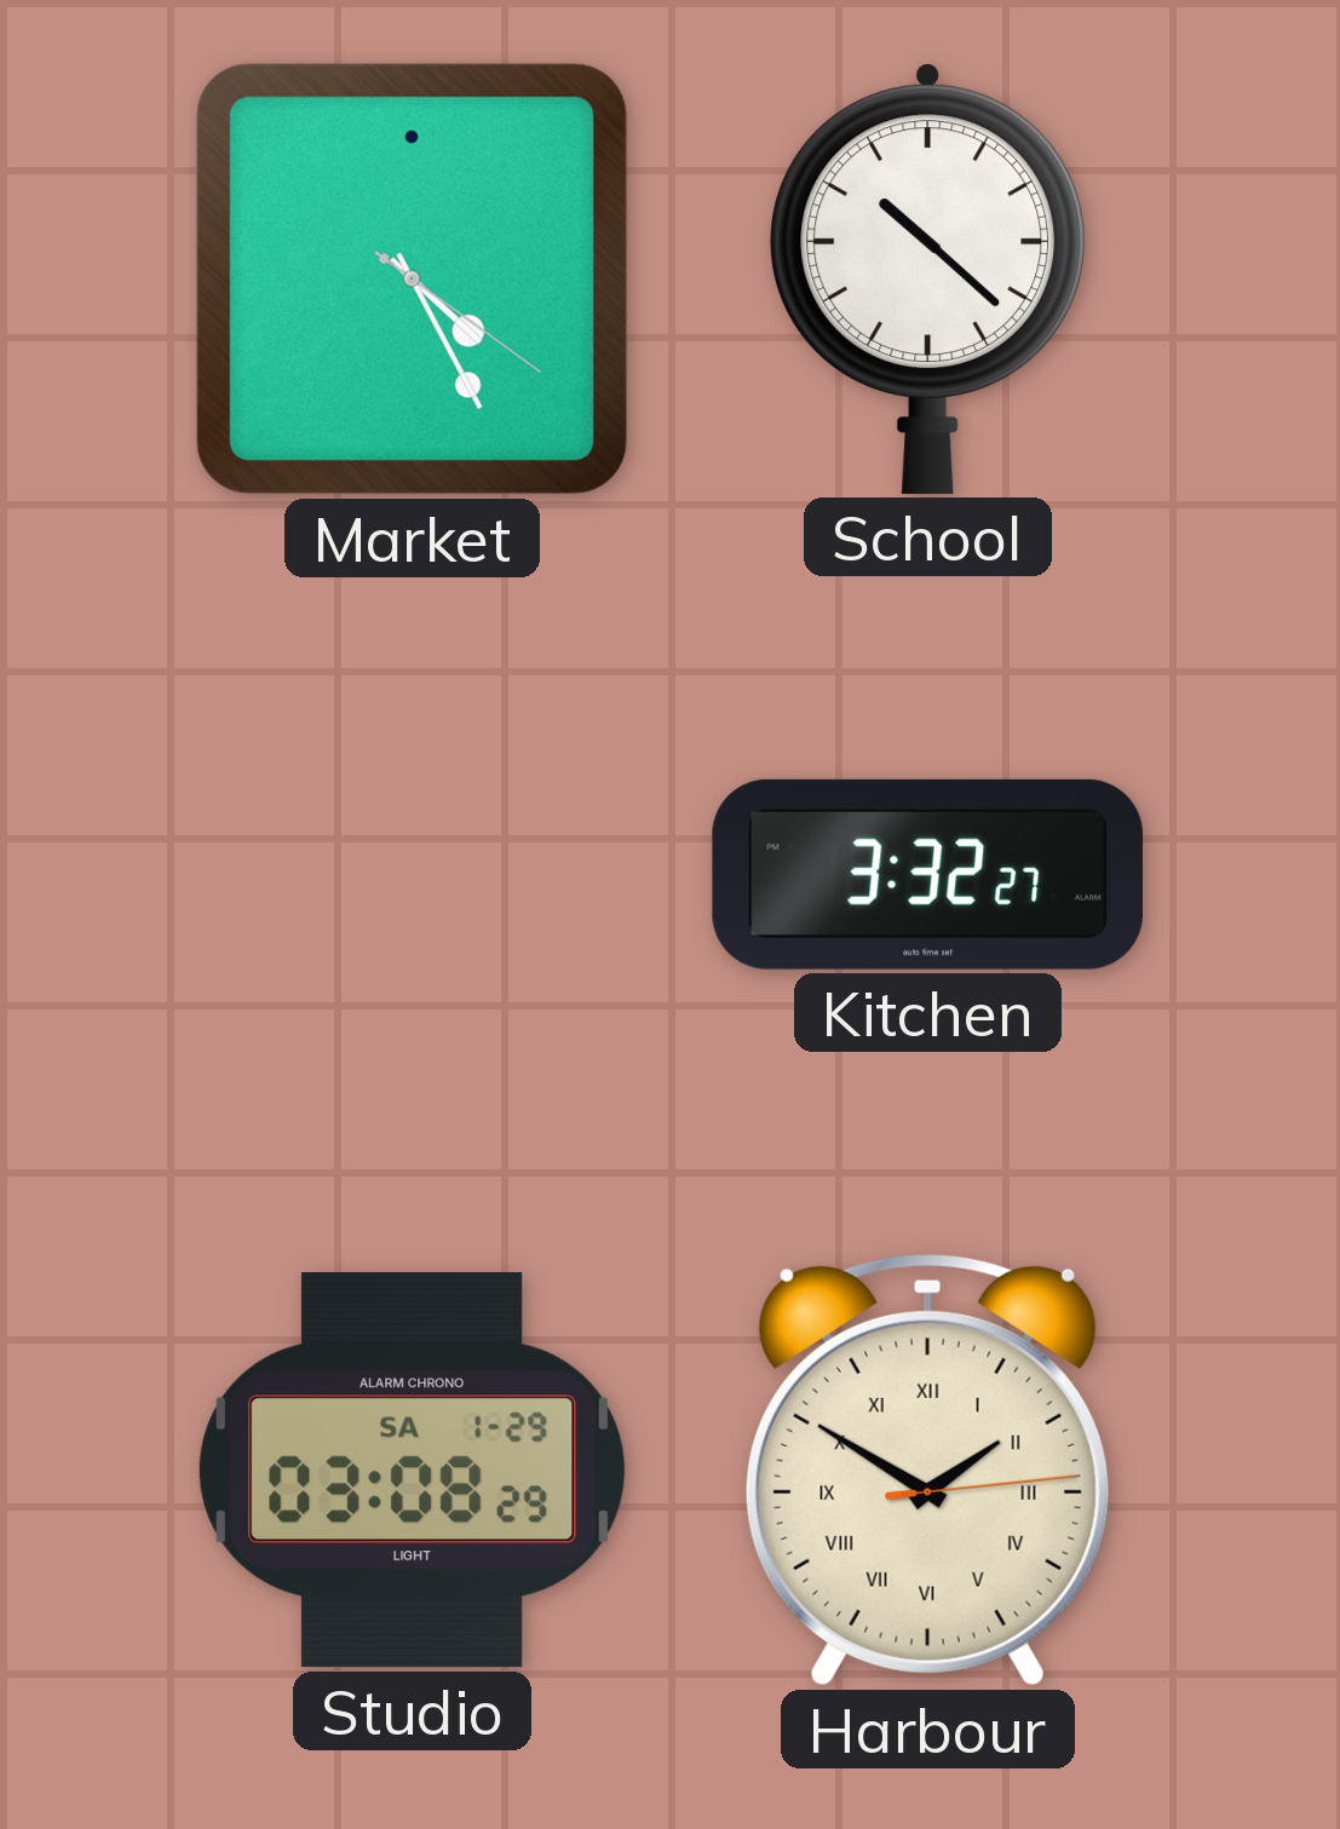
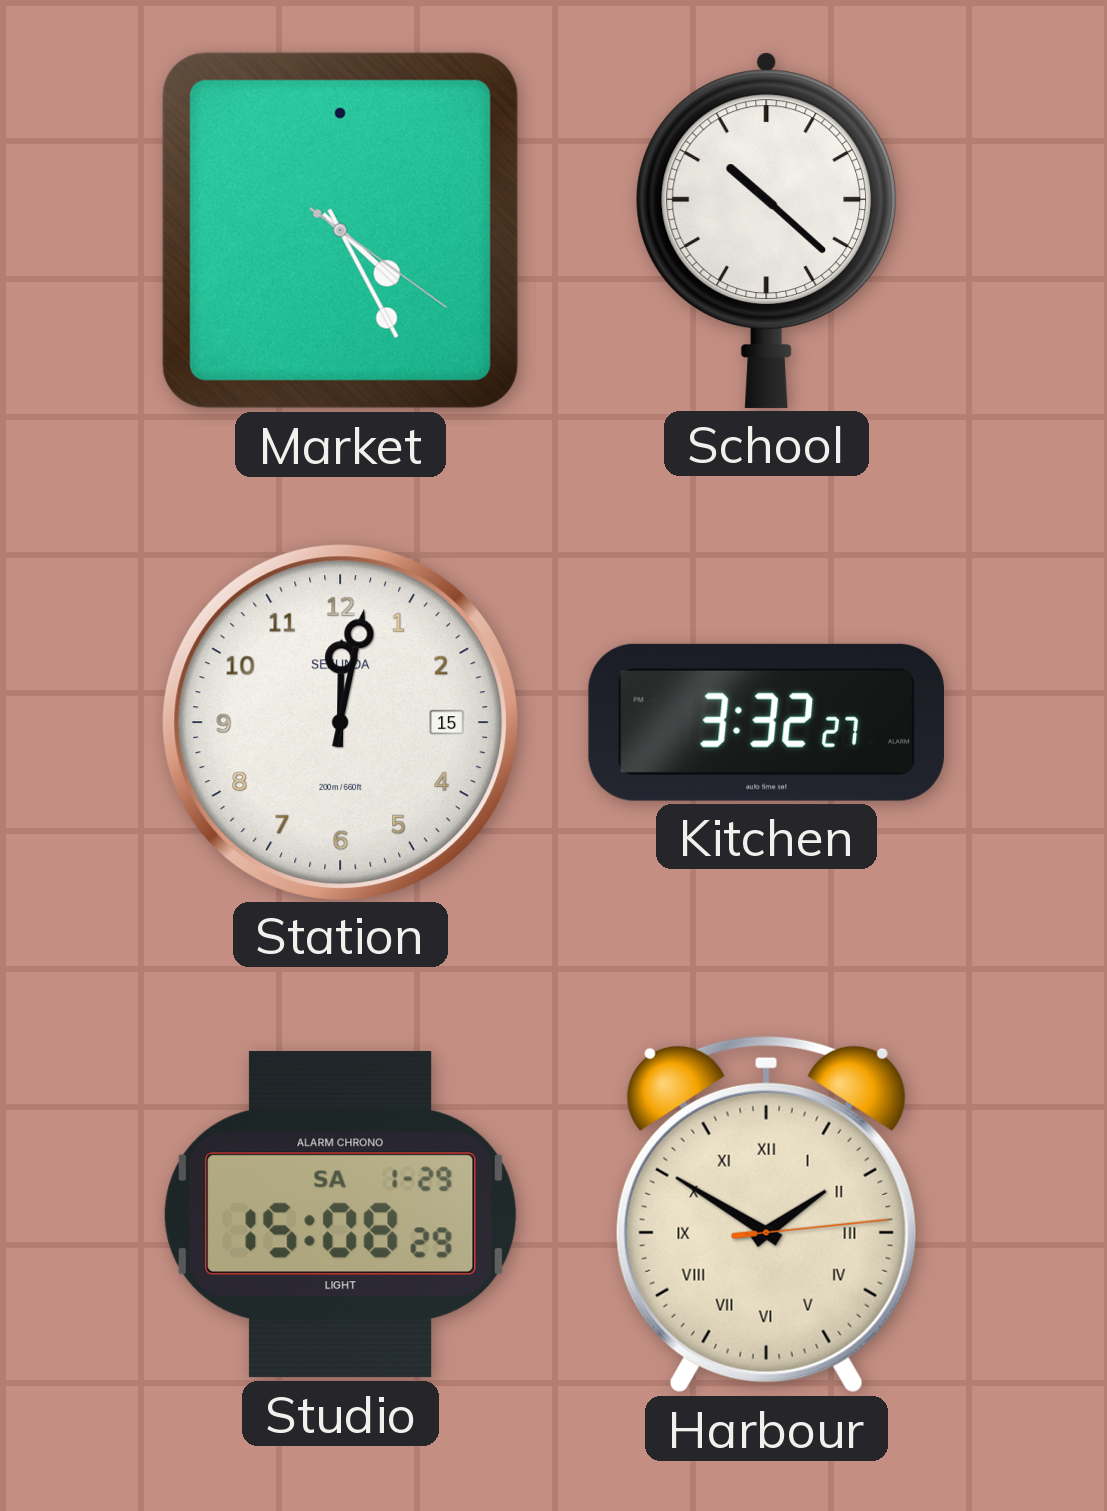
Station: none -> 12:02 (340, 722)
Studio: 03:08 -> 15:08 (341, 1215)
